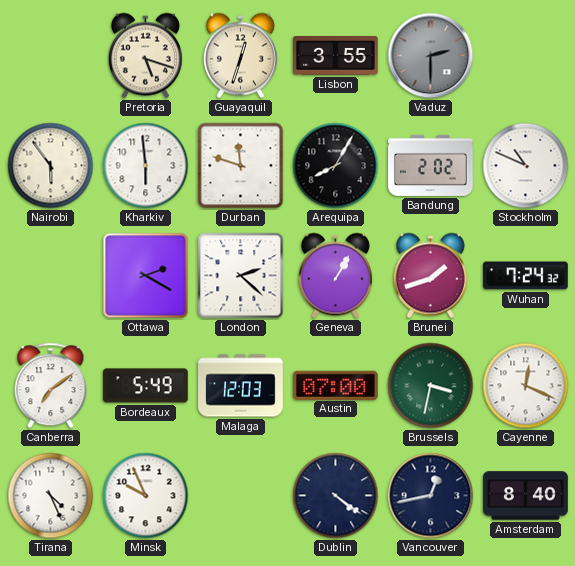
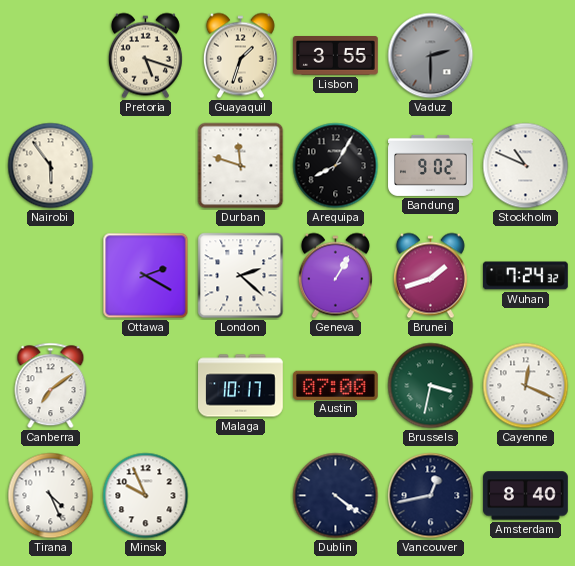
Guayaquil: 12:33 -> 1:33 (240, 56)
Kharkiv: 5:59 -> none (146, 166)
Bandung: 2:02 -> 9:02 (431, 165)
Bordeaux: 5:49 -> none (146, 386)
Malaga: 12:03 -> 10:17 (241, 386)
